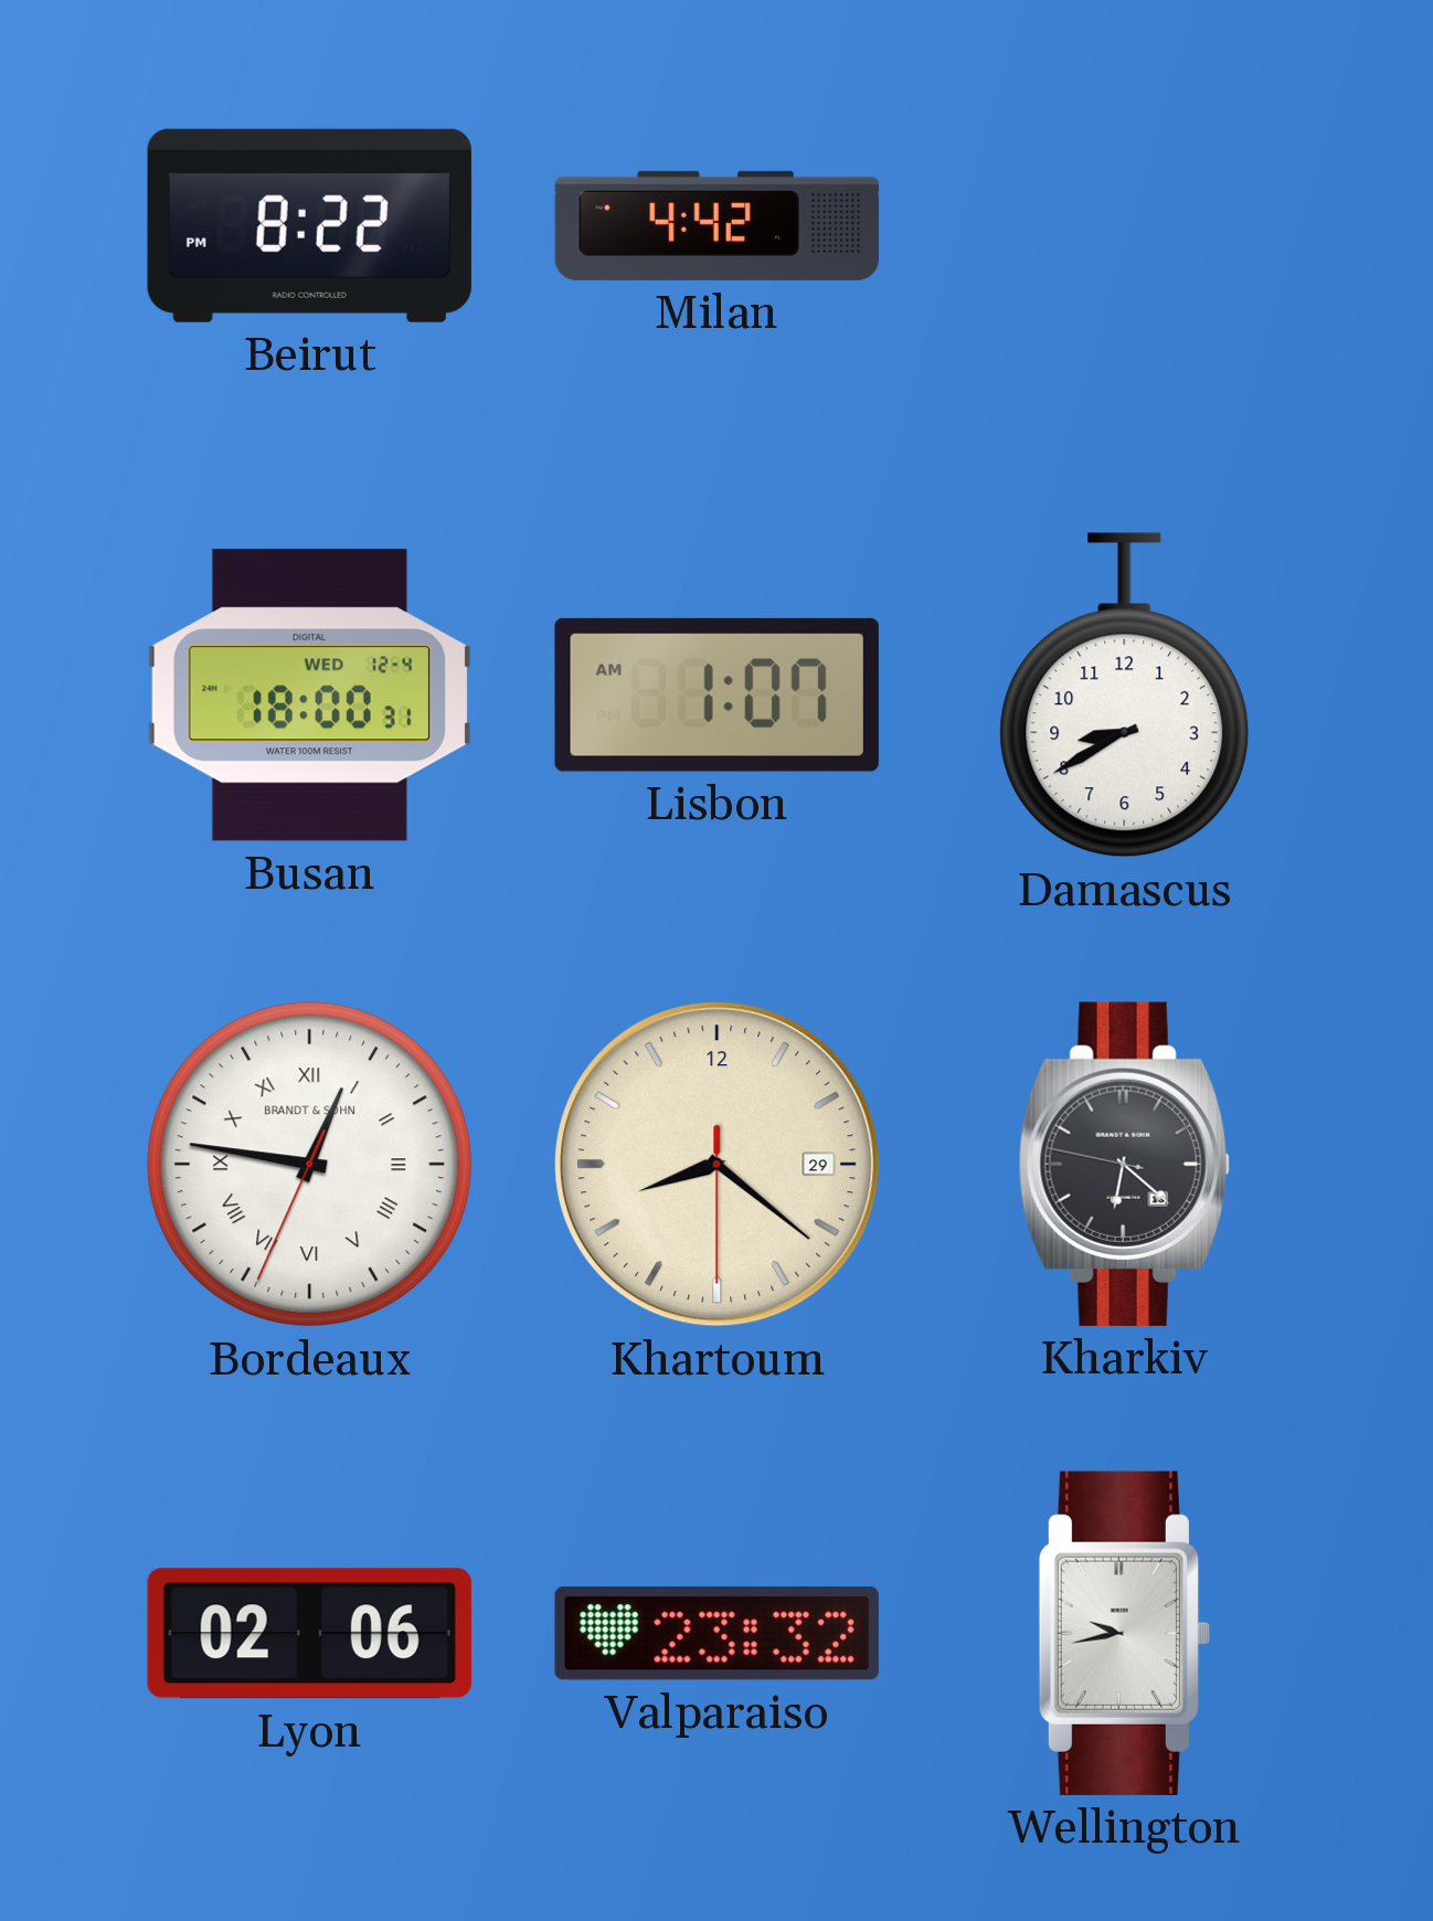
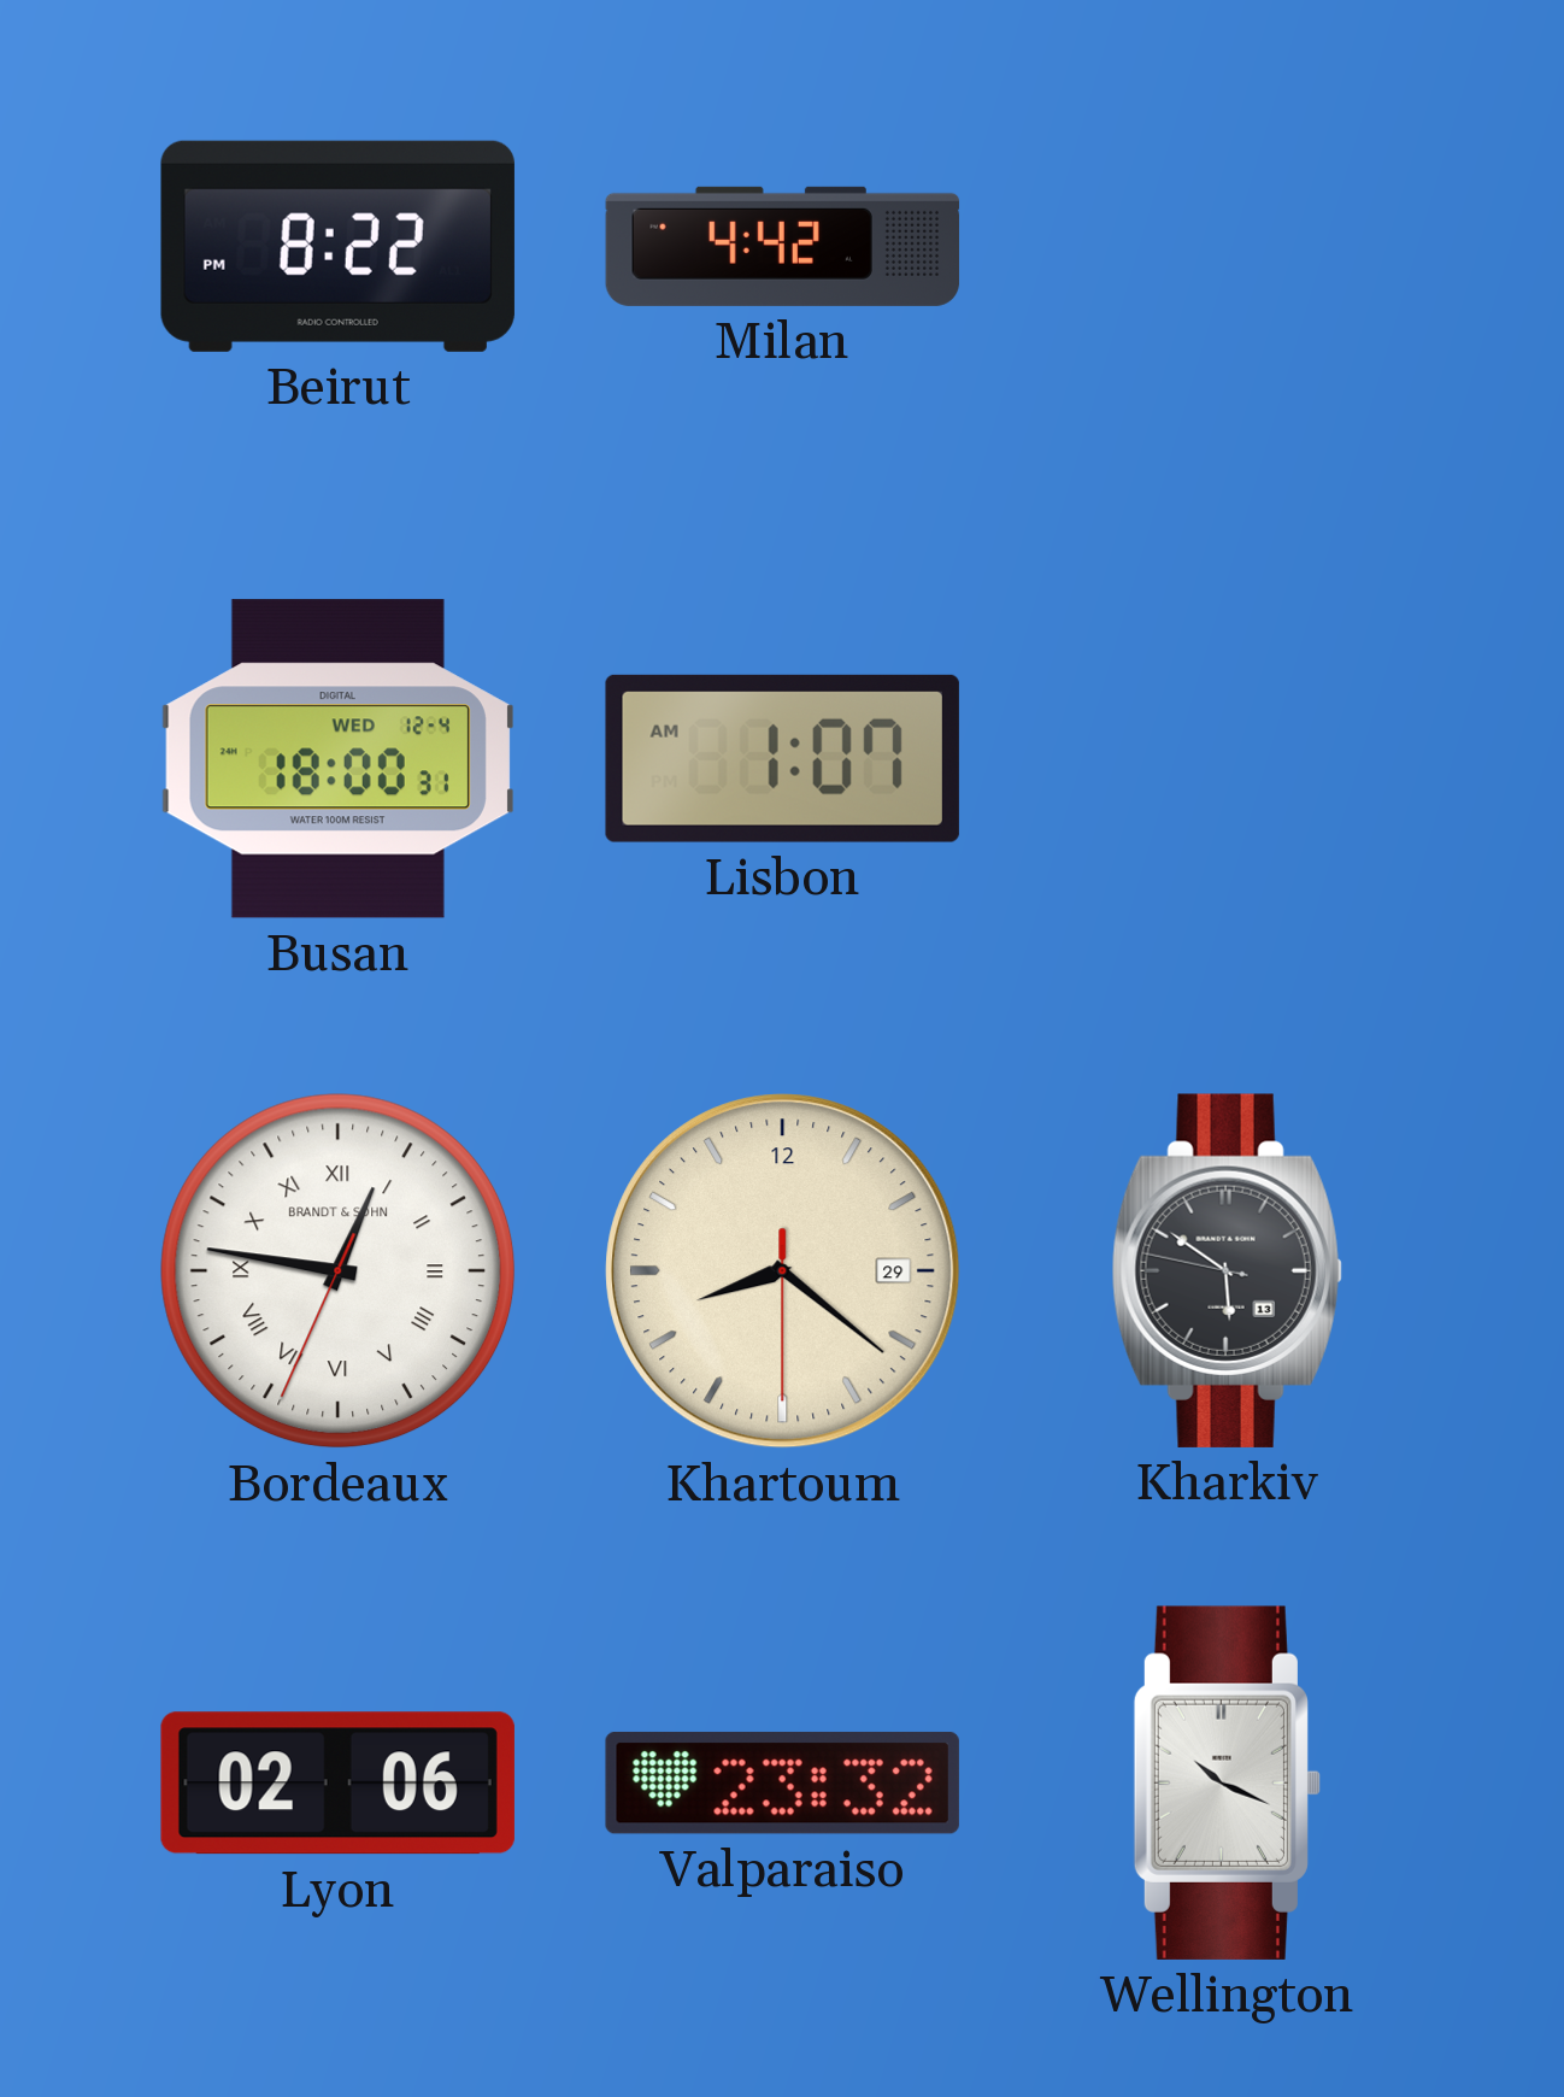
Damascus: 8:40 -> none (1125, 696)
Kharkiv: 6:21 -> 5:50 (1227, 1270)
Wellington: 9:43 -> 10:19 (1227, 1782)
